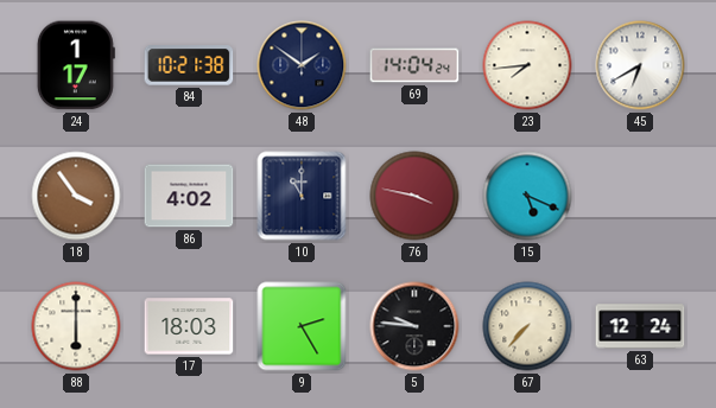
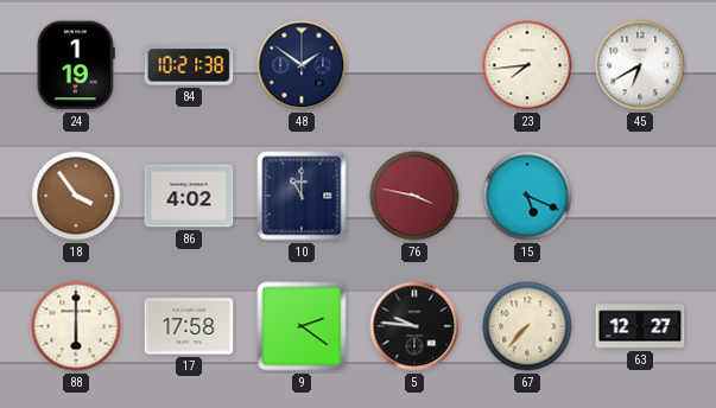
24: 1:17 -> 1:19 (76, 65)
69: 14:04 -> none (414, 65)
17: 18:03 -> 17:58 (189, 326)
9: 2:25 -> 2:21 (302, 326)
63: 12:24 -> 12:27 (640, 326)
